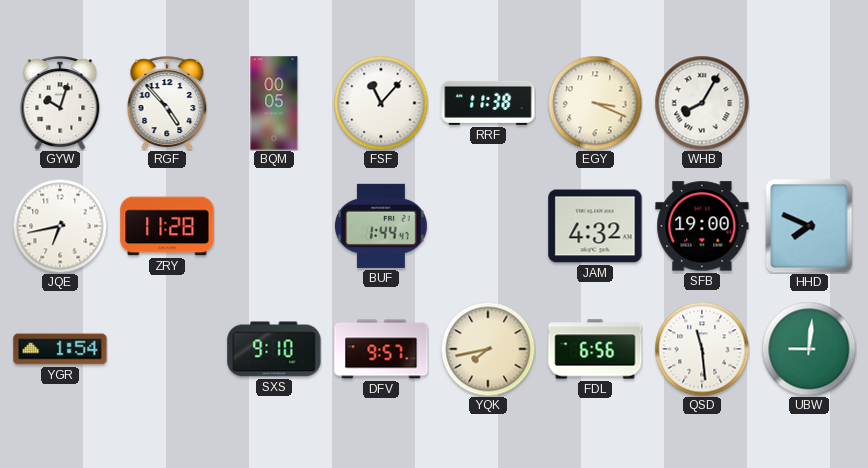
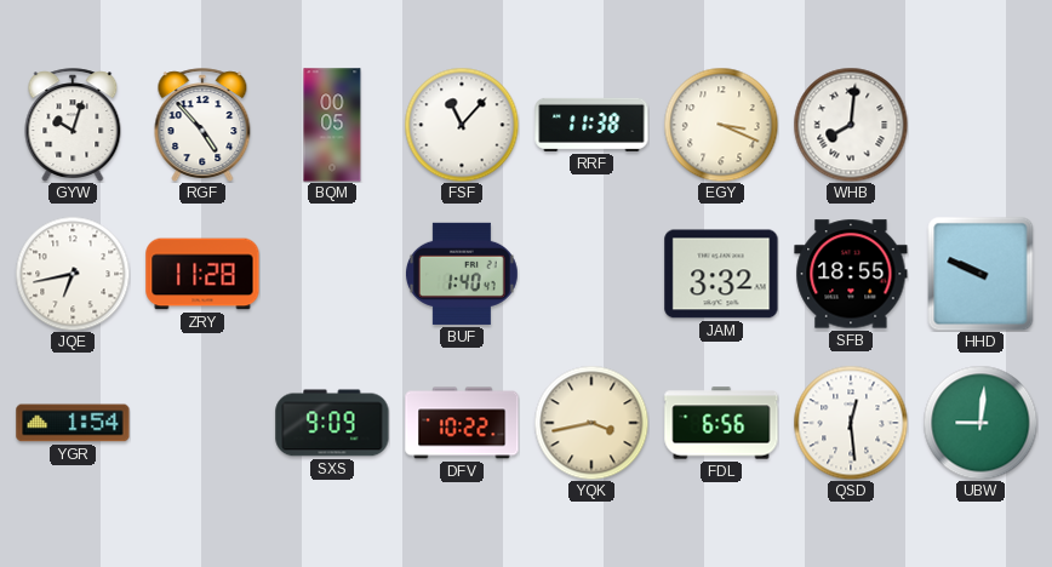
WHB: 8:05 -> 8:01 (851, 125)
BUF: 1:44 -> 1:40 (462, 274)
JAM: 4:32 -> 3:32 (721, 274)
SFB: 19:00 -> 18:55 (851, 274)
HHD: 7:49 -> 9:49 (980, 274)
SXS: 9:10 -> 9:09 (332, 423)
DFV: 9:57 -> 10:22 (462, 423)
YQK: 7:43 -> 3:43 (591, 423)
QSD: 11:29 -> 12:29 (851, 423)
